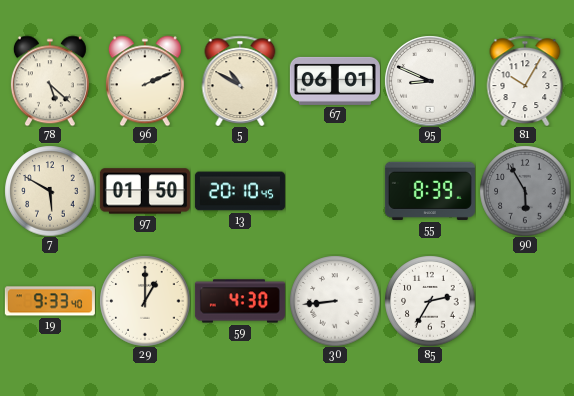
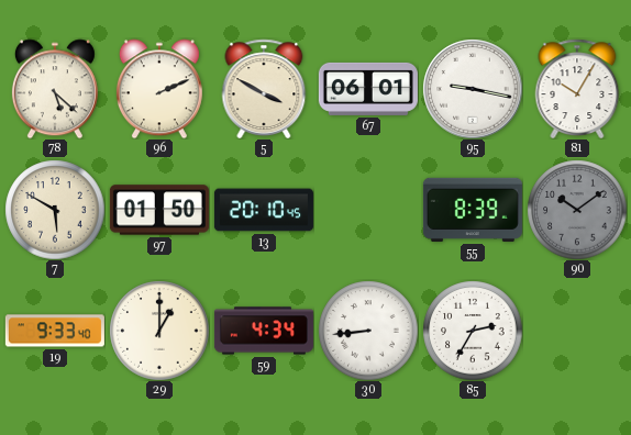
5: 10:50 -> 3:50 (264, 88)
95: 8:49 -> 9:17 (473, 89)
90: 5:55 -> 10:09 (577, 210)
59: 4:30 -> 4:34 (264, 331)
